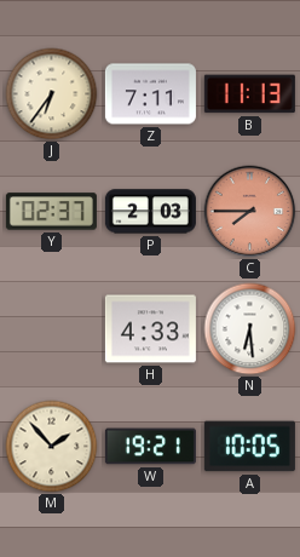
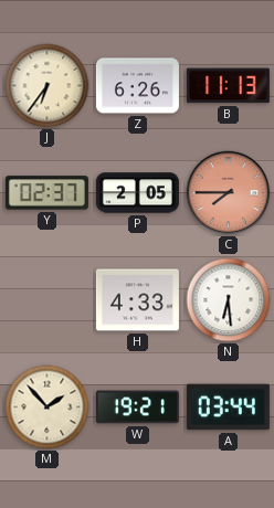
Z: 7:11 -> 6:26 (137, 86)
P: 2:03 -> 2:05 (137, 193)
A: 10:05 -> 03:44 (228, 408)
